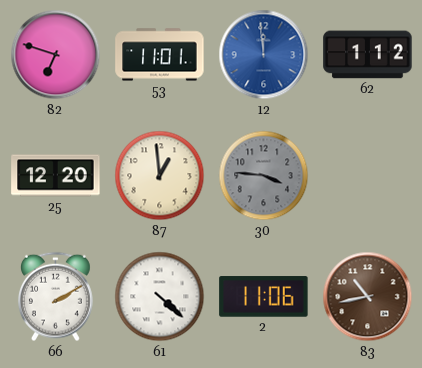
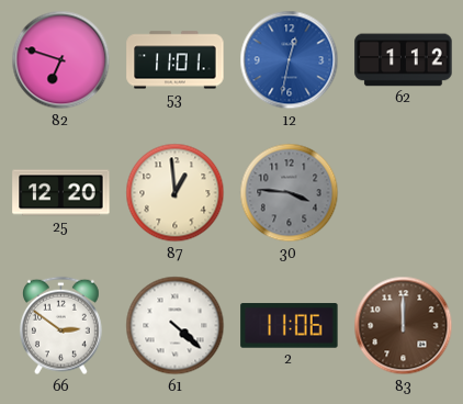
12: 11:59 -> 12:32 (290, 60)
66: 2:10 -> 2:51 (60, 326)
83: 10:43 -> 12:00 (404, 326)
